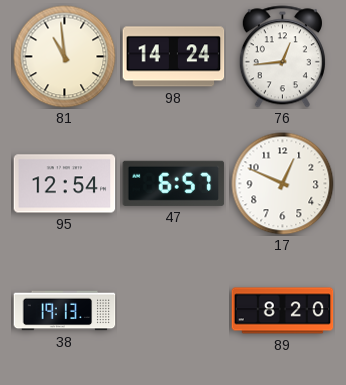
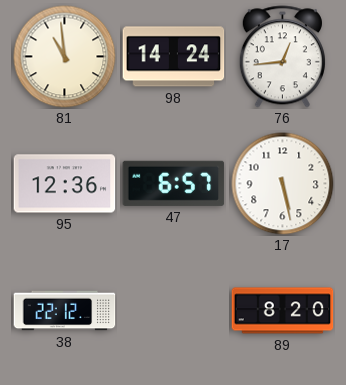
95: 12:54 -> 12:36 (65, 184)
17: 12:49 -> 5:28 (283, 184)
38: 19:13 -> 22:12 (65, 311)
